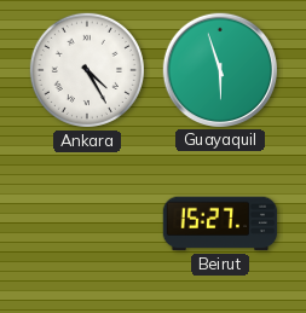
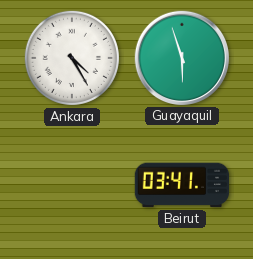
Beirut: 15:27 -> 03:41 (182, 185)
